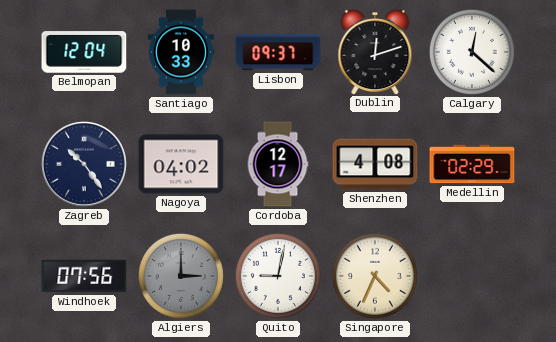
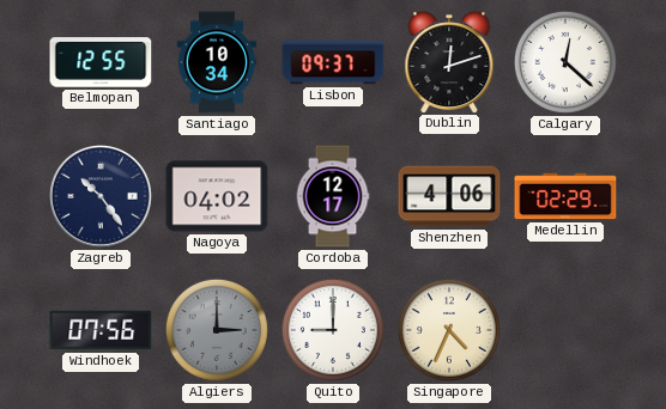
Belmopan: 12:04 -> 12:55 (101, 62)
Santiago: 10:33 -> 10:34 (217, 62)
Shenzhen: 4:08 -> 4:06 (449, 196)
Quito: 9:02 -> 9:00 (333, 330)
